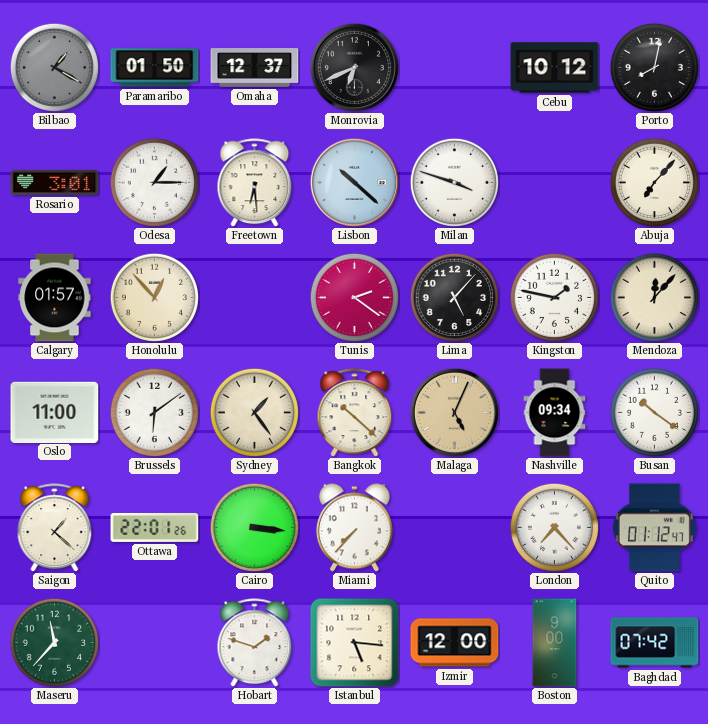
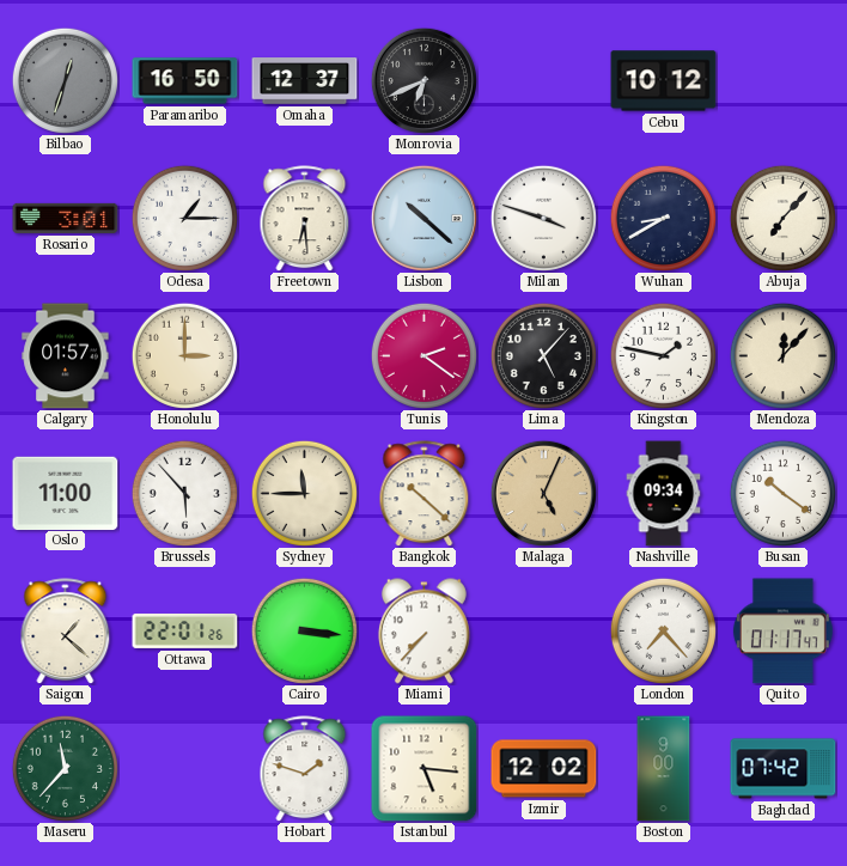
Bilbao: 1:20 -> 12:33 (65, 80)
Paramaribo: 01:50 -> 16:50 (185, 81)
Porto: 8:02 -> none (654, 67)
Wuhan: none -> 8:40 (663, 218)
Honolulu: 12:53 -> 3:00 (184, 355)
Brussels: 6:09 -> 5:53 (184, 493)
Sydney: 1:24 -> 11:45 (304, 493)
Quito: 01:12 -> 01:17 (782, 632)
Izmir: 12:00 -> 12:02 (544, 769)
